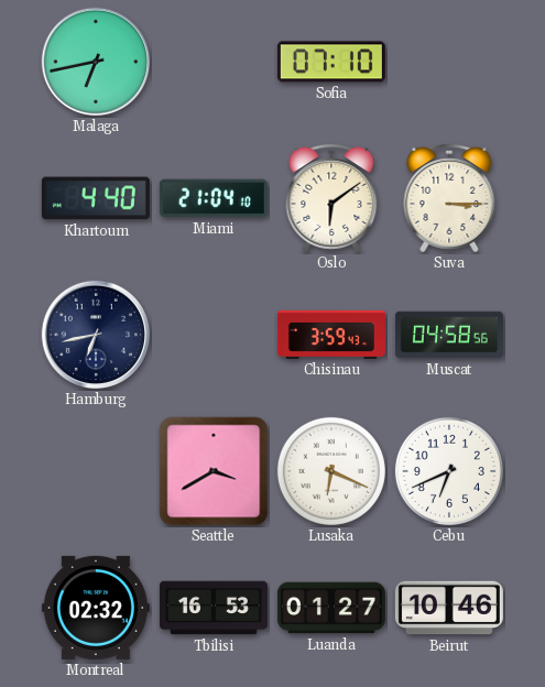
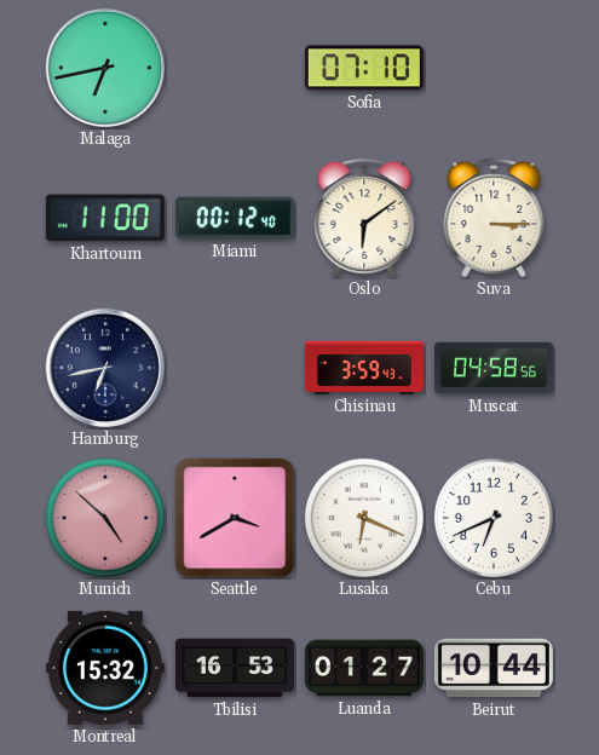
Khartoum: 4:40 -> 11:00 (105, 218)
Miami: 21:04 -> 00:12 (235, 218)
Munich: none -> 4:52 (105, 518)
Montreal: 02:32 -> 15:32 (105, 668)
Beirut: 10:46 -> 10:44 (494, 668)
